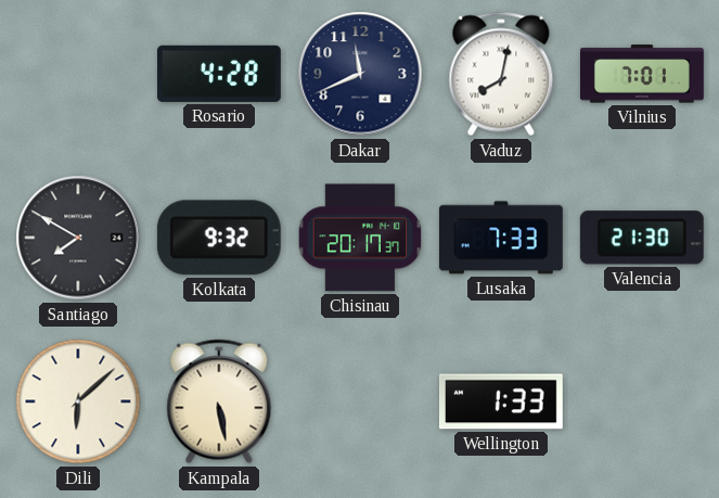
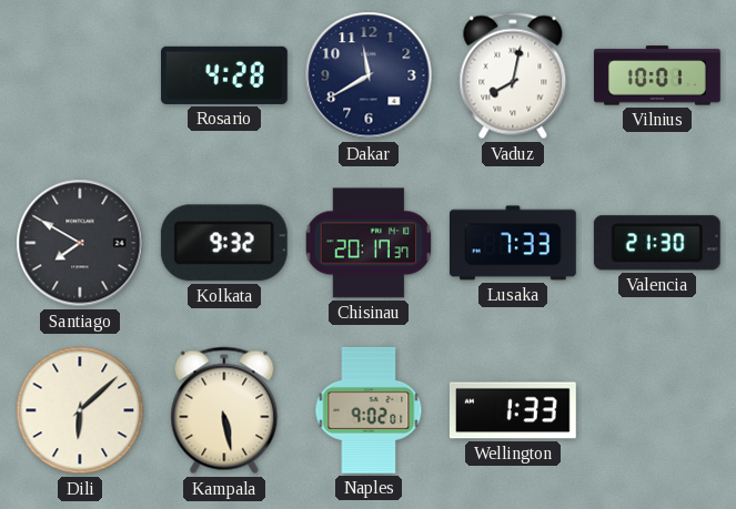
Dakar: 11:41 -> 11:40 (369, 75)
Vilnius: 7:01 -> 10:01 (657, 75)
Naples: none -> 9:02 (369, 410)
